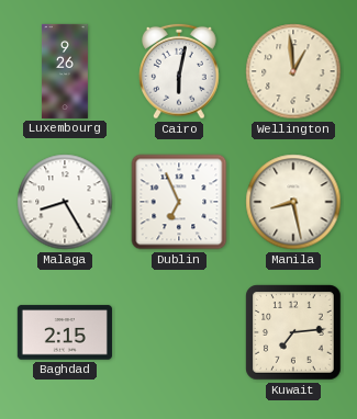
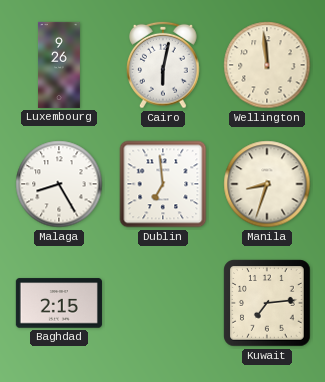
Wellington: 12:59 -> 11:59 (267, 65)
Dublin: 6:56 -> 6:59 (163, 184)
Manila: 8:28 -> 8:33 (267, 184)
